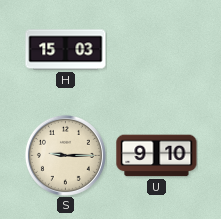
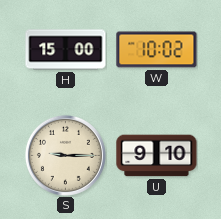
H: 15:03 -> 15:00 (66, 50)
W: none -> 10:02 (157, 50)
